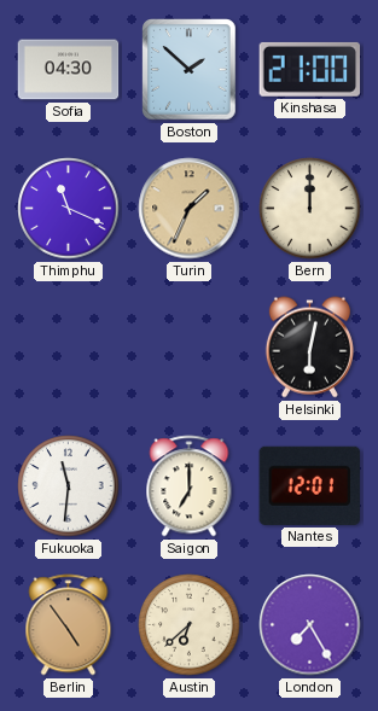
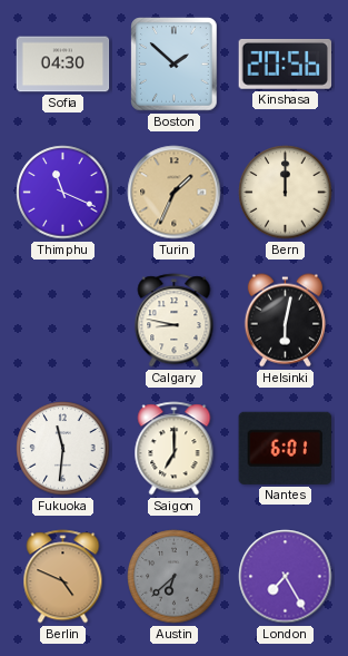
Kinshasa: 21:00 -> 20:56 (286, 63)
Calgary: none -> 8:47 (175, 321)
Nantes: 12:01 -> 6:01 (285, 448)
Berlin: 4:54 -> 4:49 (63, 577)
Austin dial: cream -> grey (175, 577)
